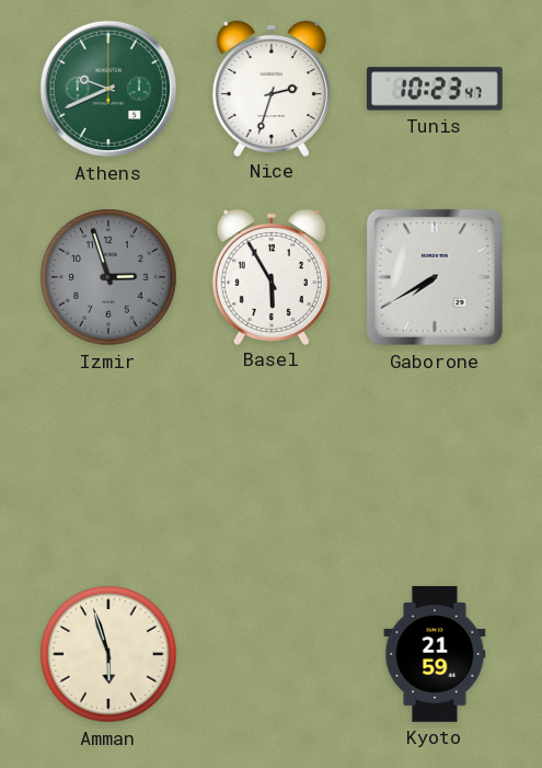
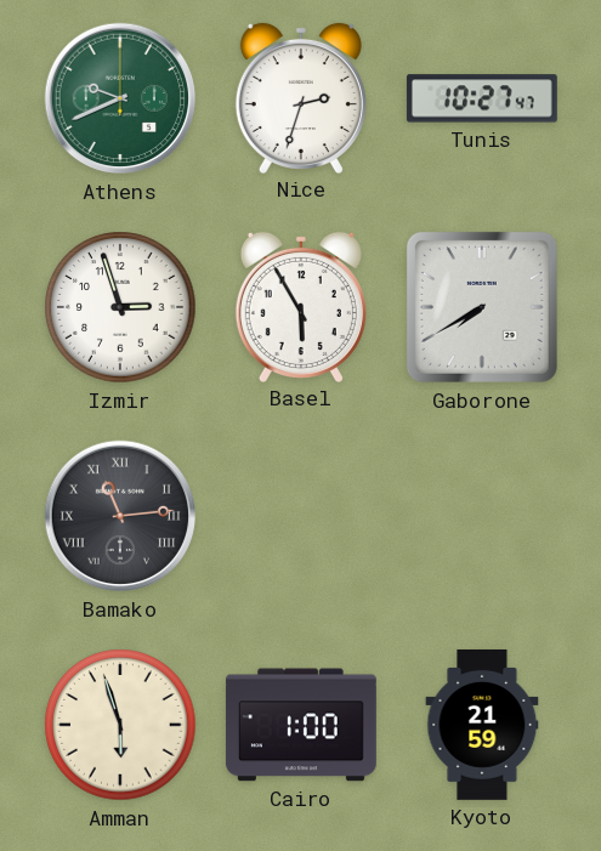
Tunis: 10:23 -> 10:27 (482, 98)
Izmir dial: grey -> white (120, 307)
Bamako: none -> 11:14 (120, 516)
Cairo: none -> 1:00 (301, 725)
